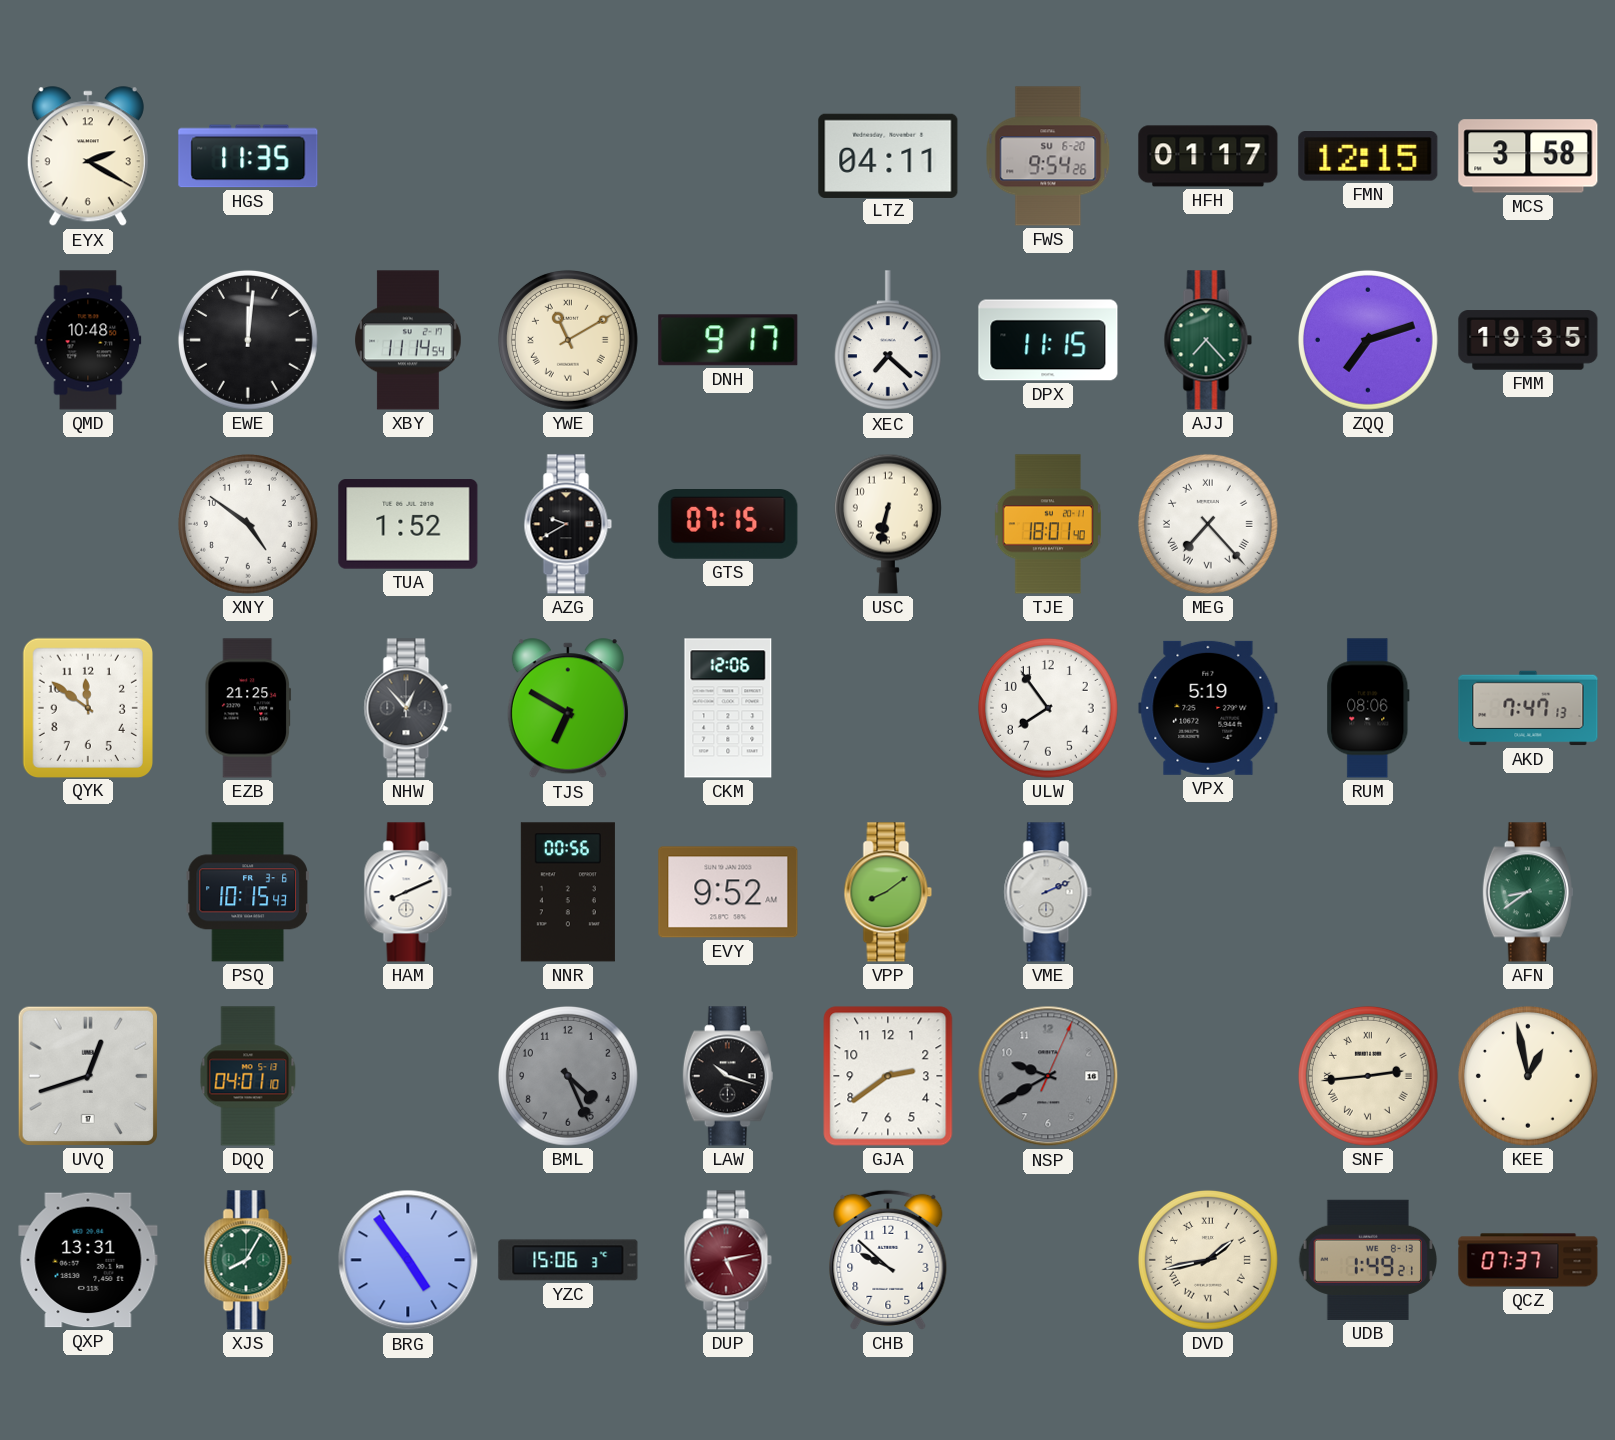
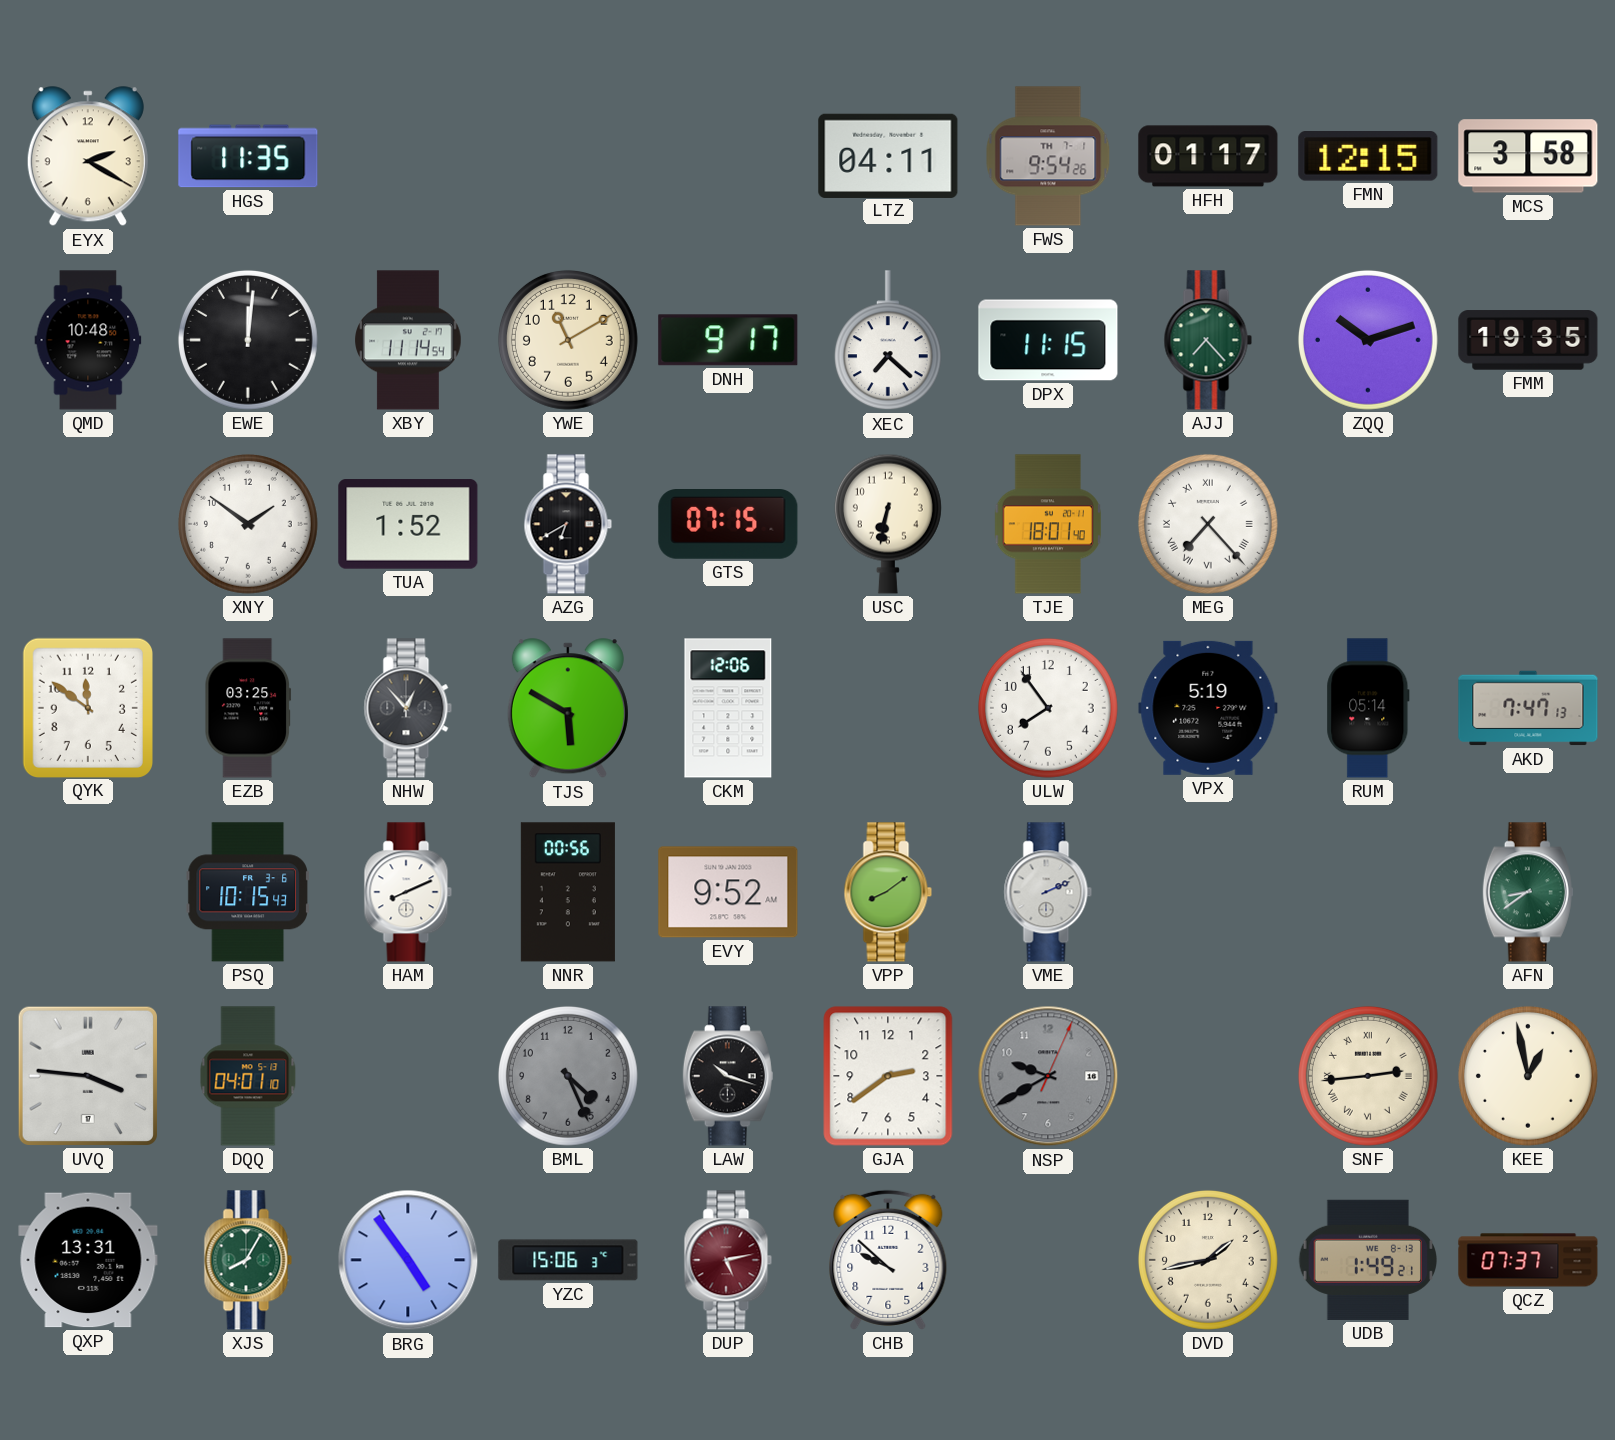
FWS date: SU 6-20 -> TH 7-1 (1048, 156)
YWE numerals: Roman -> Arabic (568, 340)
ZQQ: 7:12 -> 10:12 (1368, 340)
XNY: 4:51 -> 1:51 (248, 524)
AZG: 9:40 -> 6:40 (568, 524)
EZB: 21:25 -> 03:25 (248, 708)
TJS: 6:50 -> 5:50 (568, 709)
RUM: 08:06 -> 05:14 (1368, 708)
UVQ: 12:42 -> 3:46 (88, 1076)
DVD numerals: Roman -> Arabic (1208, 1260)
